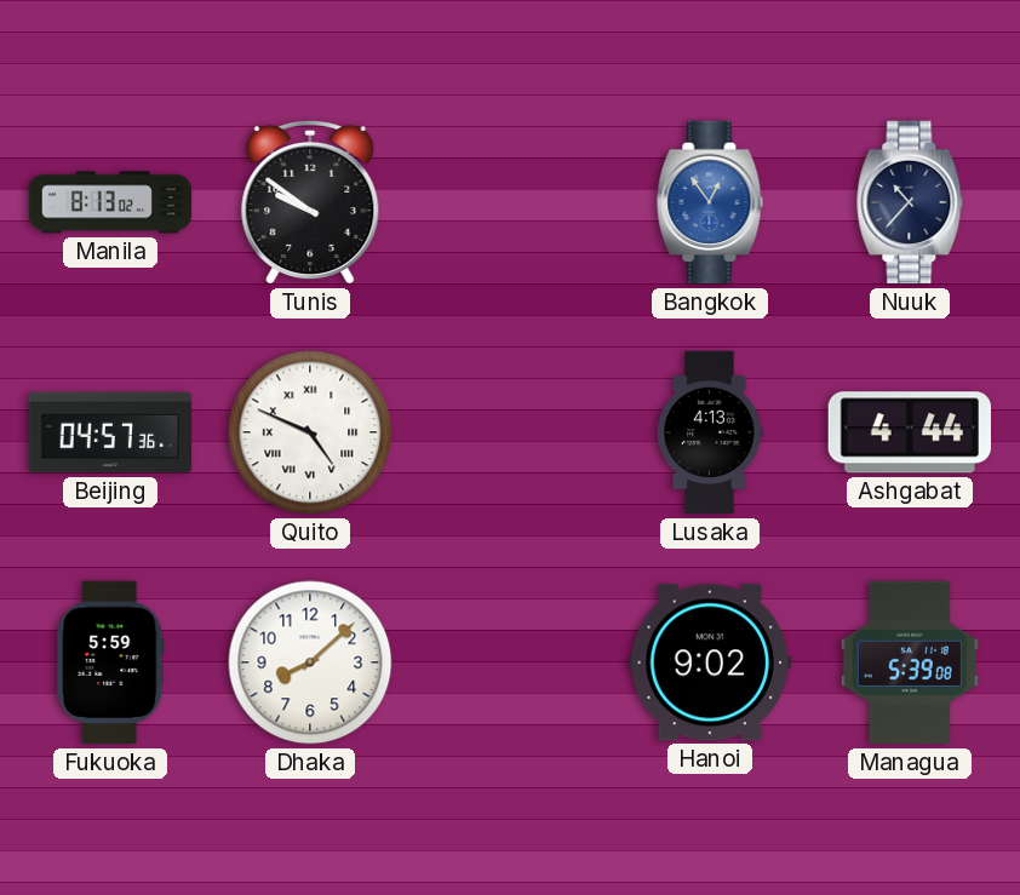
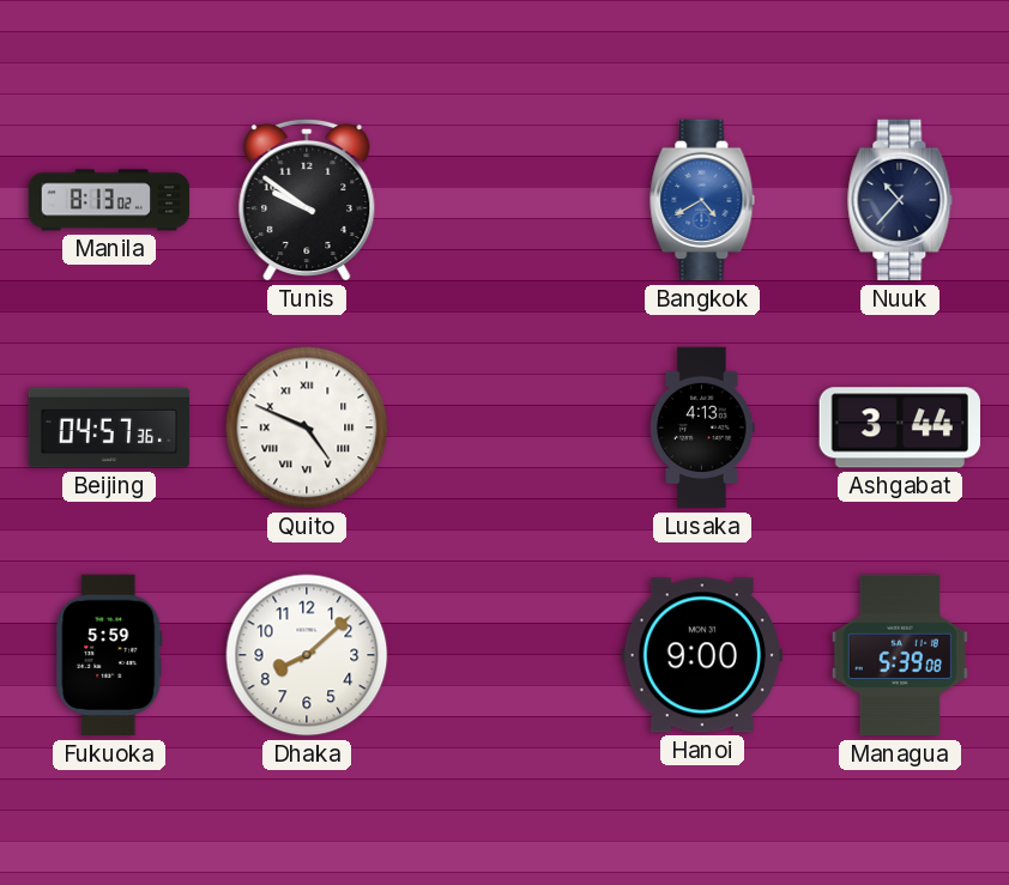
Bangkok: 12:54 -> 4:40 (702, 200)
Ashgabat: 4:44 -> 3:44 (899, 428)
Hanoi: 9:02 -> 9:00 (701, 655)
